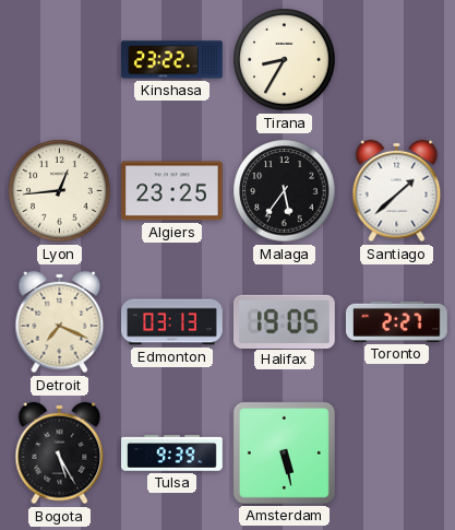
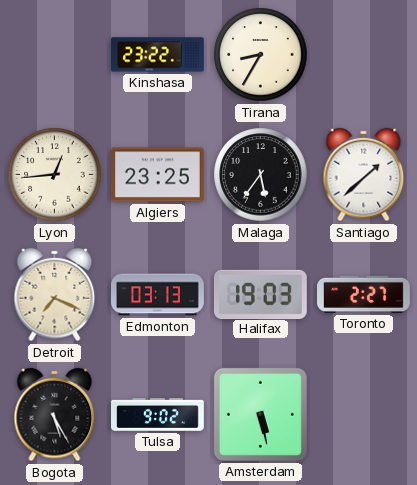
Halifax: 19:05 -> 19:03 (261, 294)
Tulsa: 9:39 -> 9:02 (158, 415)
